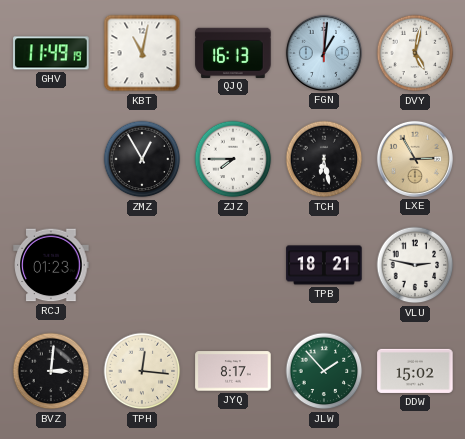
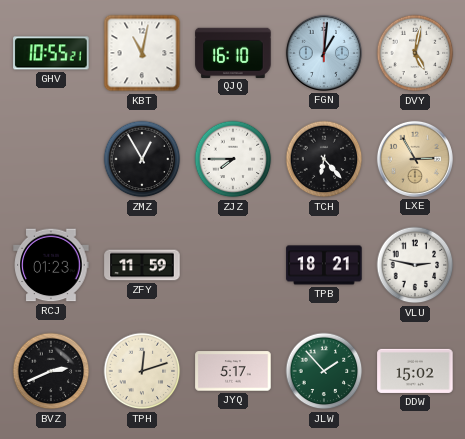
GHV: 11:49 -> 10:55 (51, 53)
QJQ: 16:13 -> 16:10 (233, 52)
TCH: 6:28 -> 6:23 (324, 159)
ZFY: none -> 11:59 (142, 265)
BVZ: 3:01 -> 2:41 (51, 371)
TPH: 12:16 -> 12:12 (142, 371)
JYQ: 8:17 -> 5:17 (233, 371)
